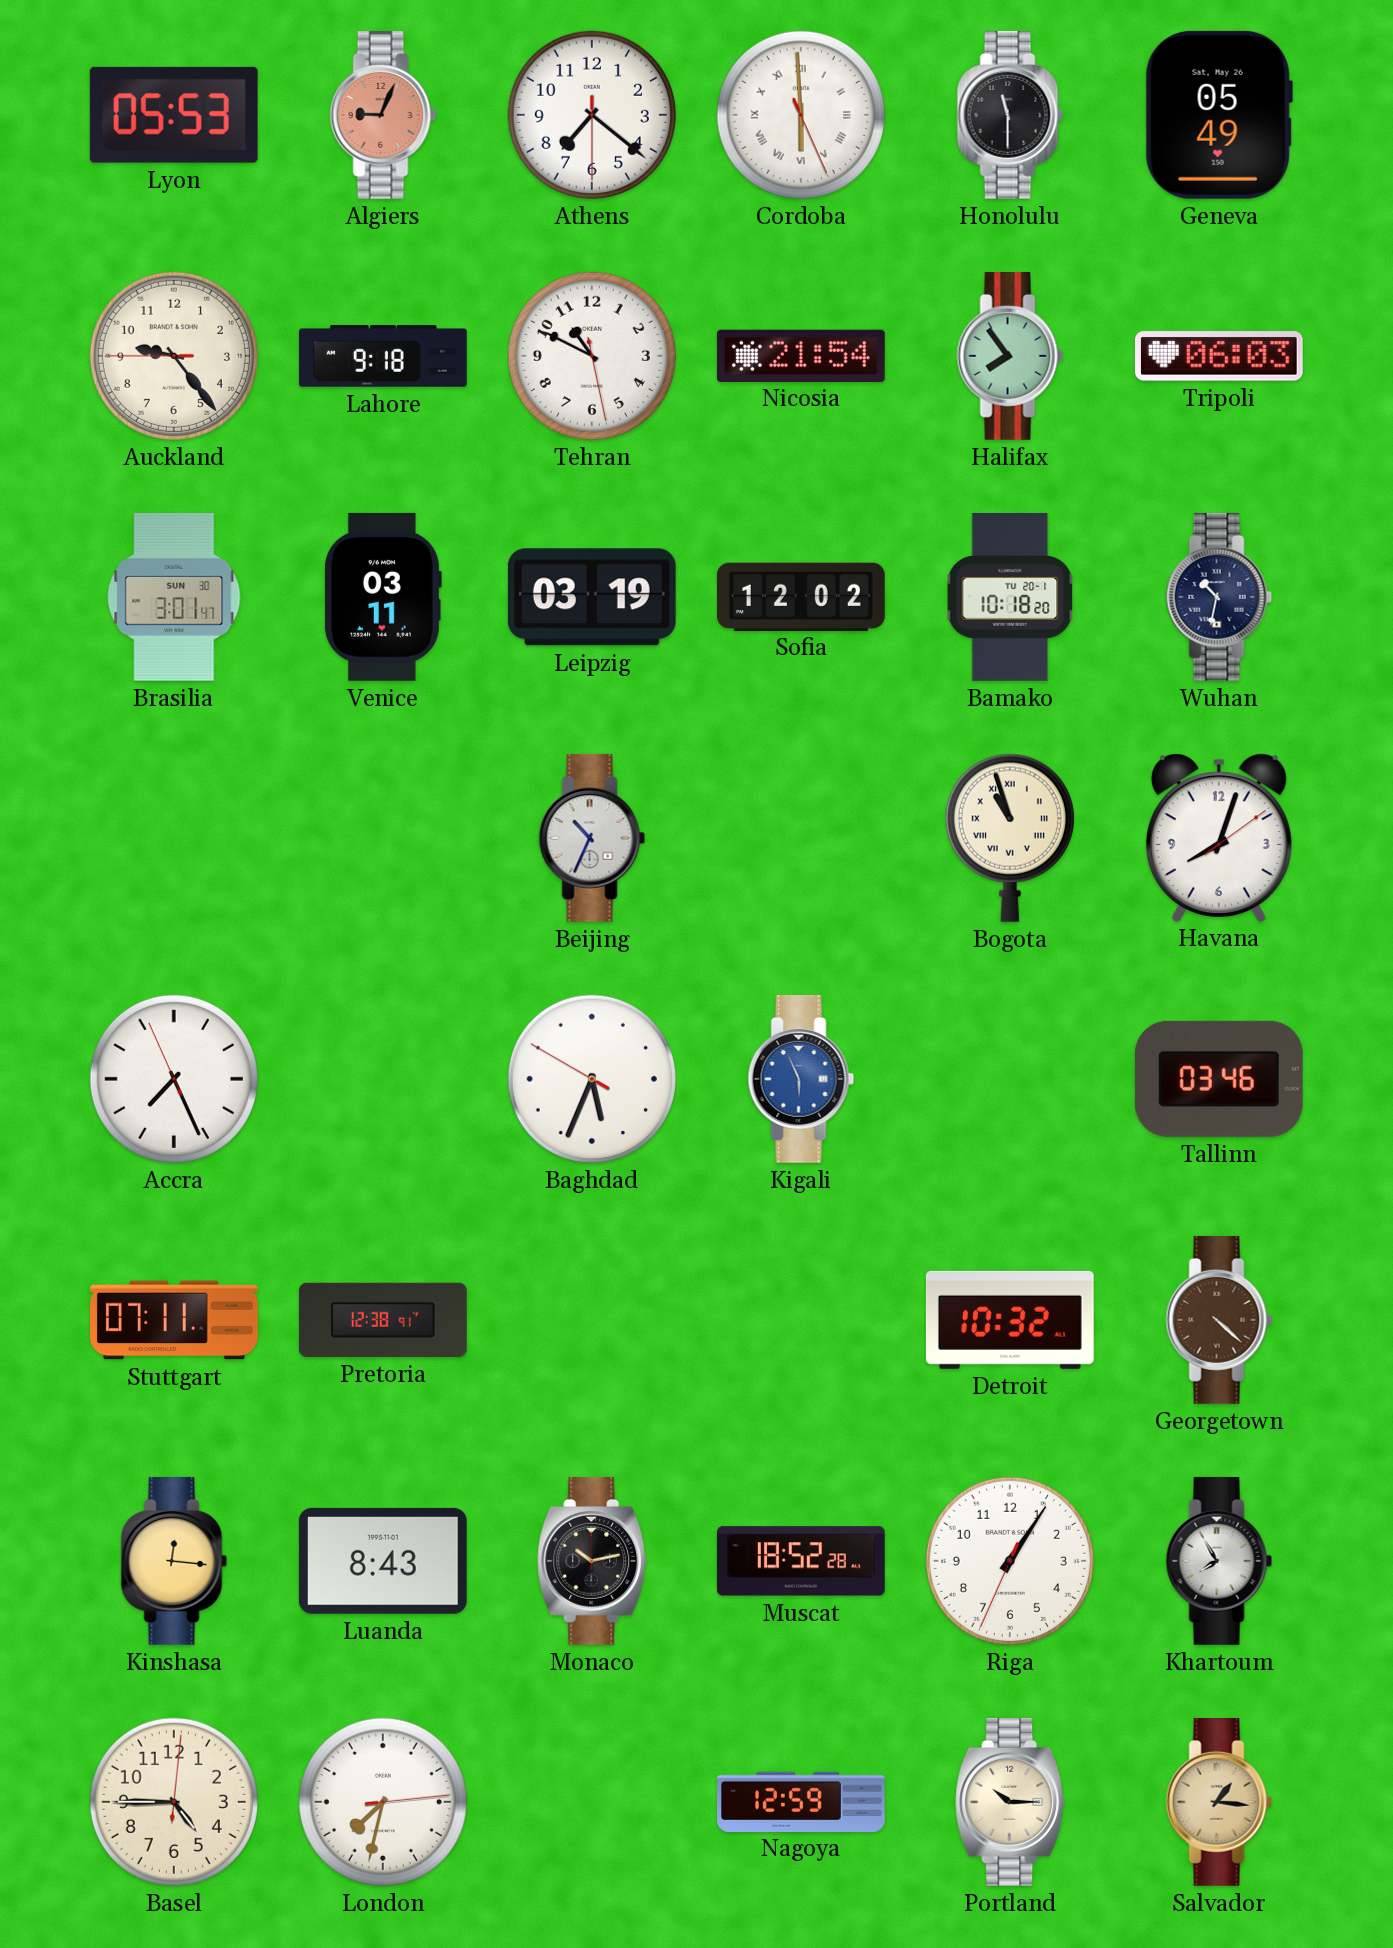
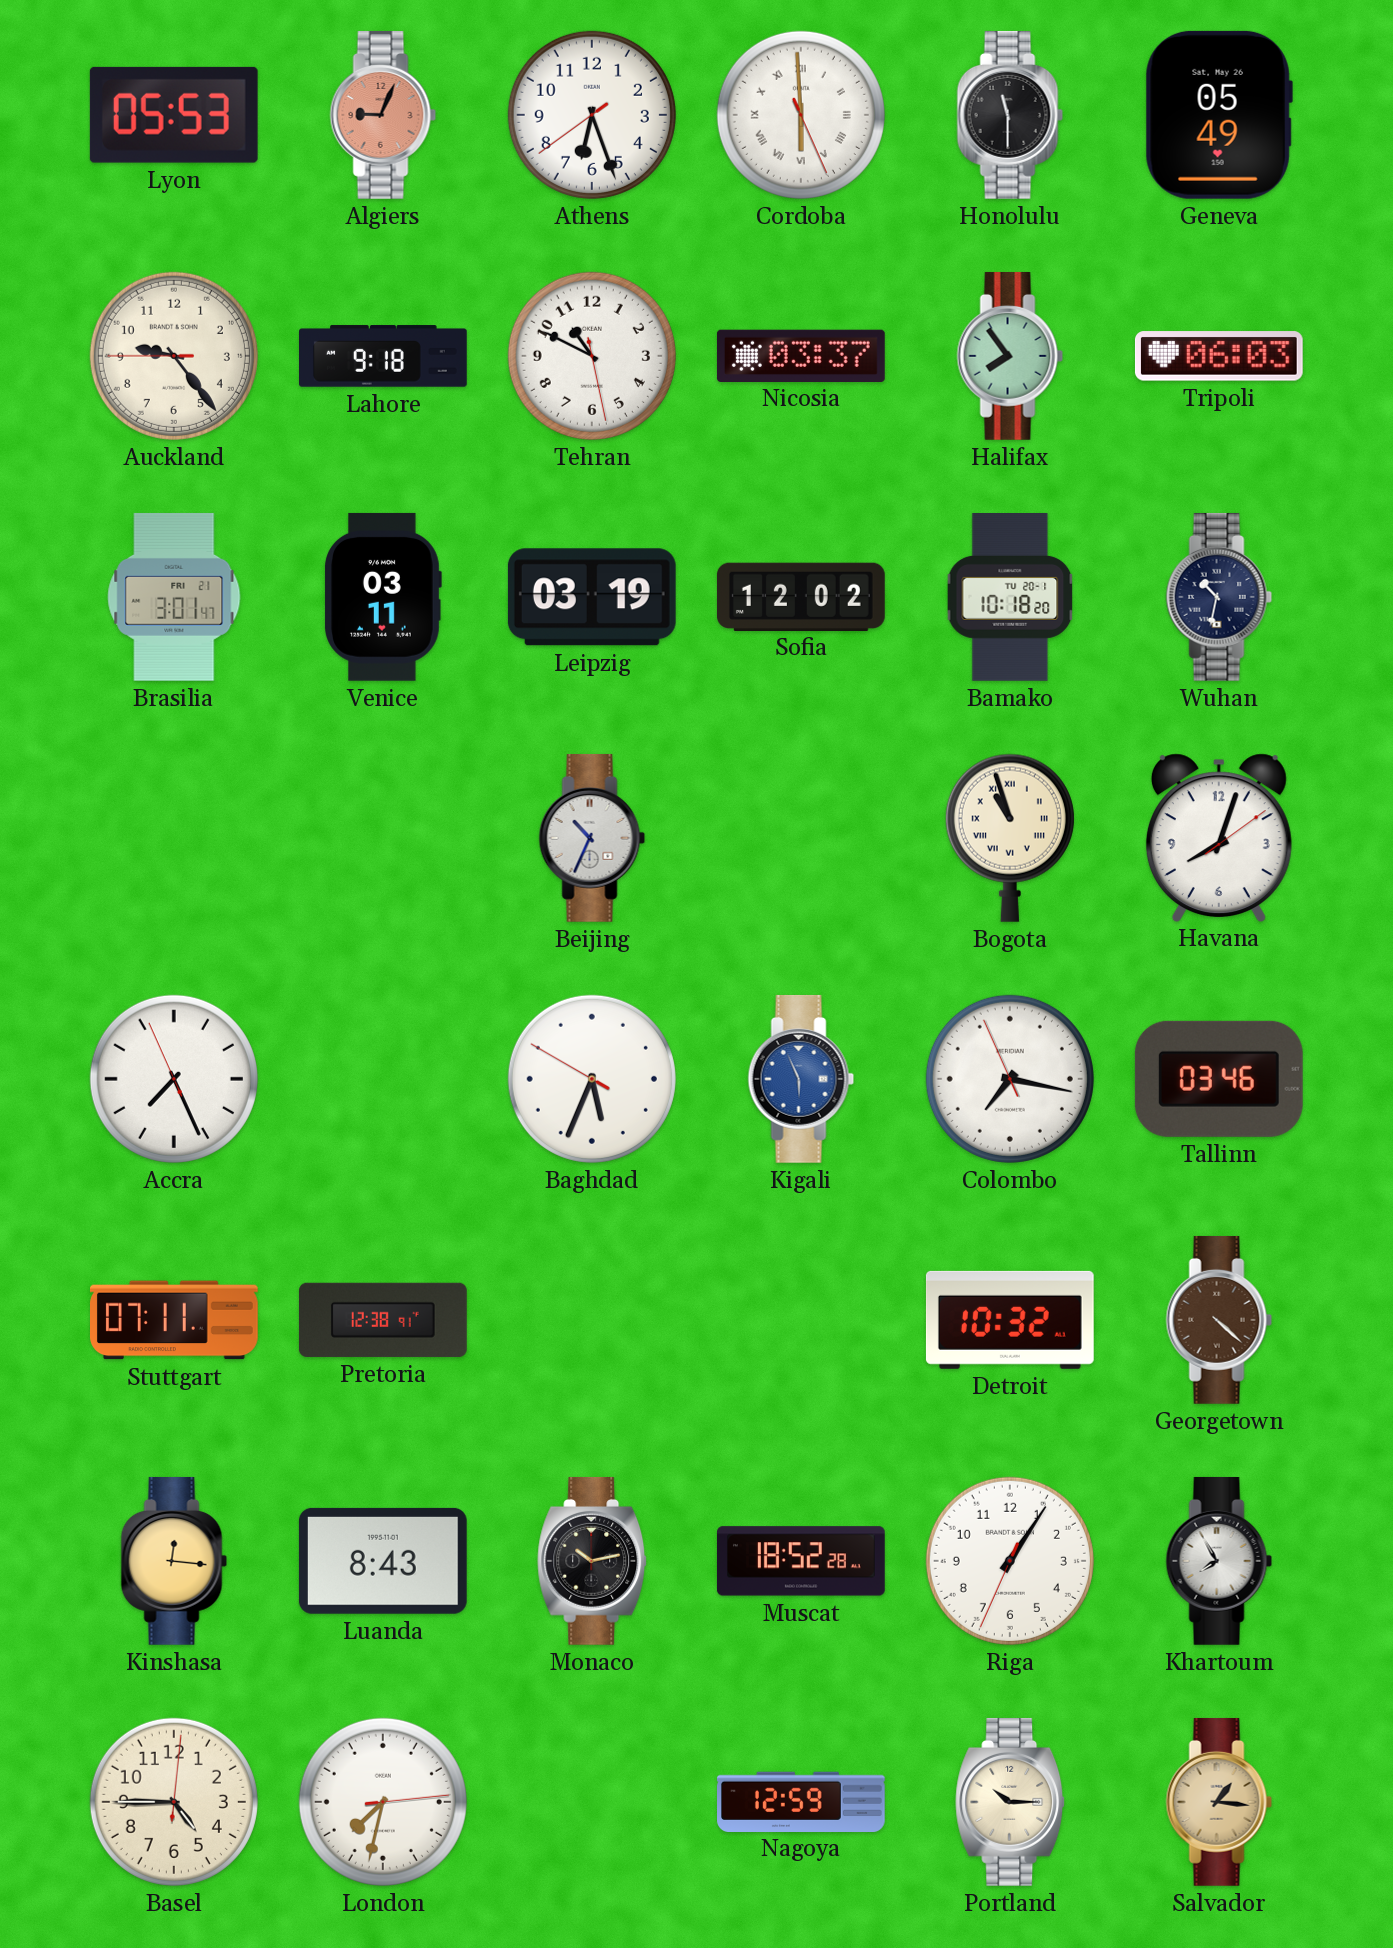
Athens: 7:21 -> 6:26 (592, 115)
Nicosia: 21:54 -> 03:37 (801, 355)
Brasilia date: SUN 30 -> FRI 21 (174, 597)
Colombo: none -> 7:16 (1010, 1079)
